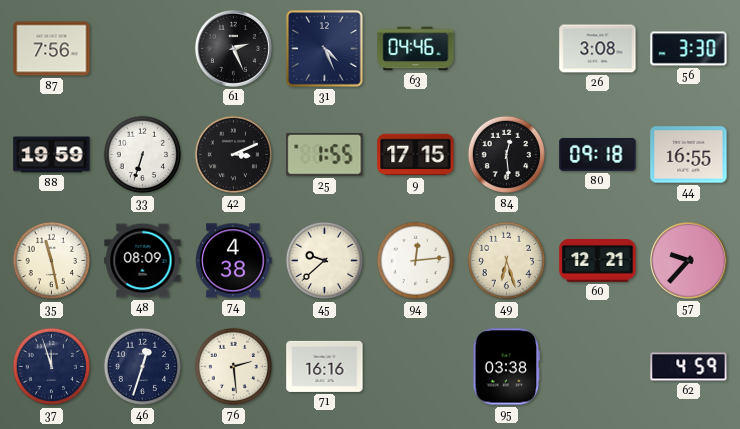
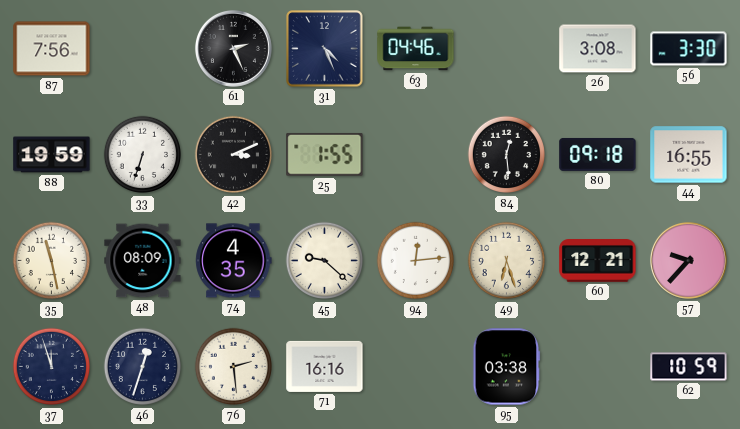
9: 17:15 -> none (416, 155)
74: 4:38 -> 4:35 (234, 261)
45: 9:38 -> 9:22 (325, 261)
62: 4:59 -> 10:59 (689, 367)
